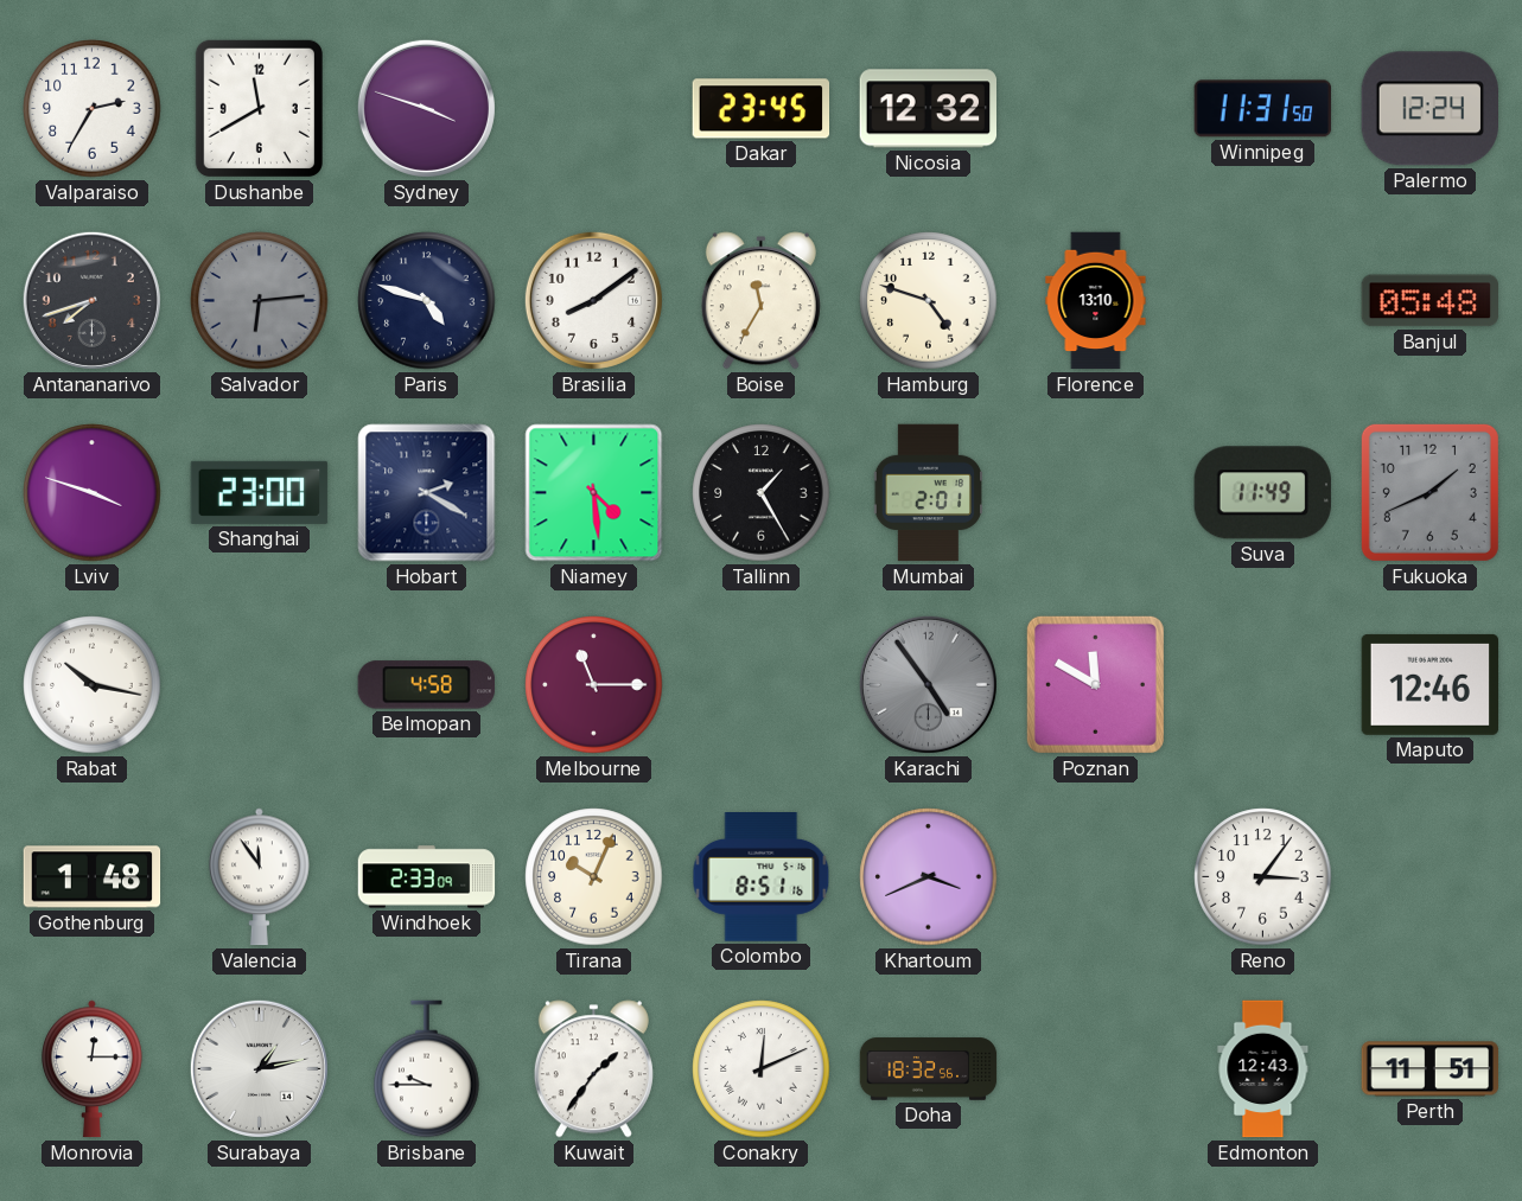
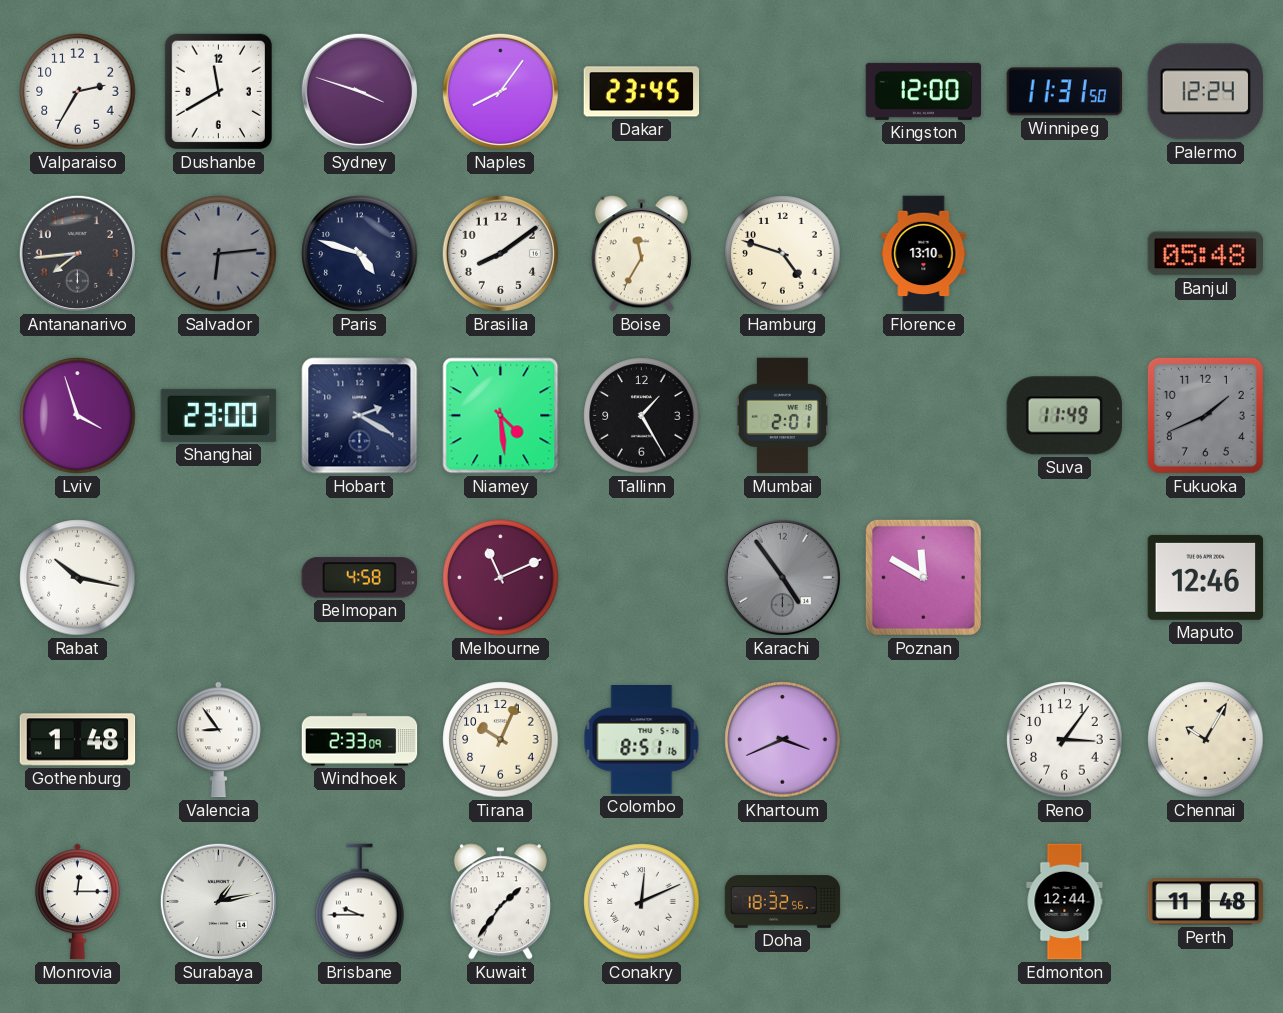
Naples: none -> 8:06 (500, 91)
Nicosia: 12:32 -> none (929, 109)
Kingston: none -> 12:00 (924, 91)
Antananarivo: 7:42 -> 7:44 (77, 253)
Lviv: 3:48 -> 3:57 (78, 416)
Melbourne: 11:15 -> 11:11 (501, 578)
Valencia: 11:54 -> 8:54 (219, 740)
Chennai: none -> 10:05 (1206, 740)
Edmonton: 12:43 -> 12:44 (1065, 902)
Perth: 11:51 -> 11:48 (1206, 902)
